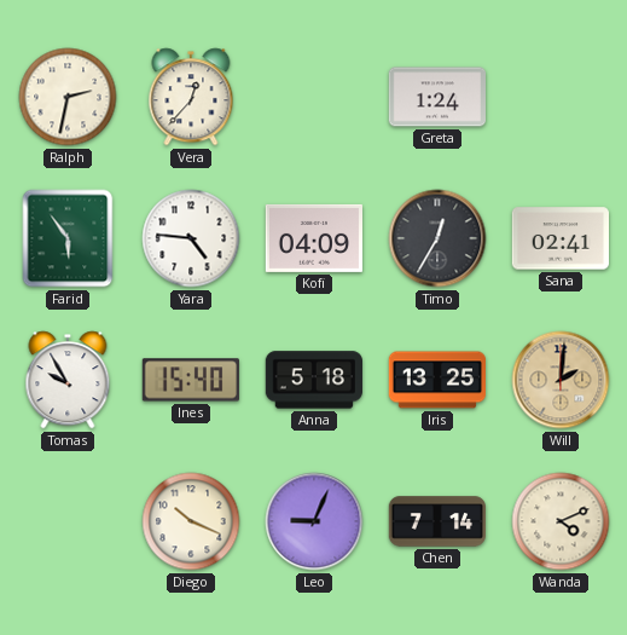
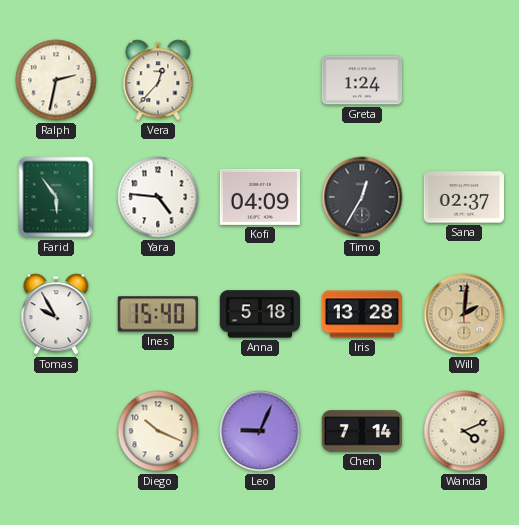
Sana: 02:41 -> 02:37 (463, 197)
Iris: 13:25 -> 13:28 (361, 314)
